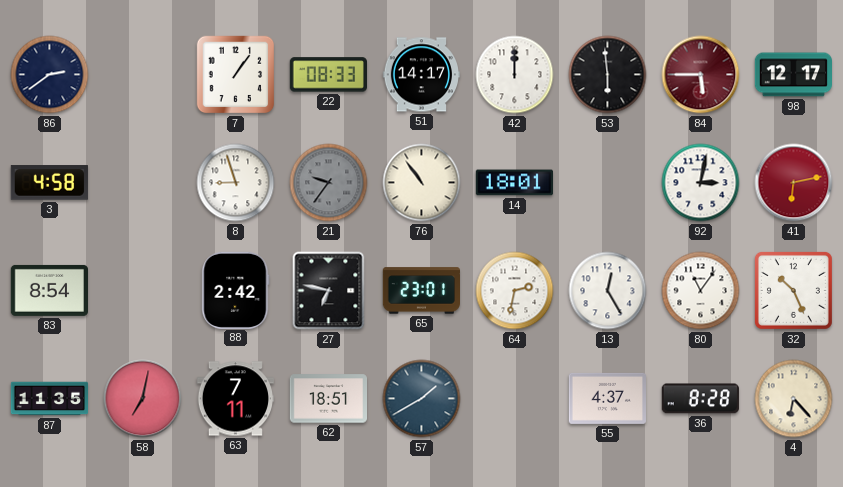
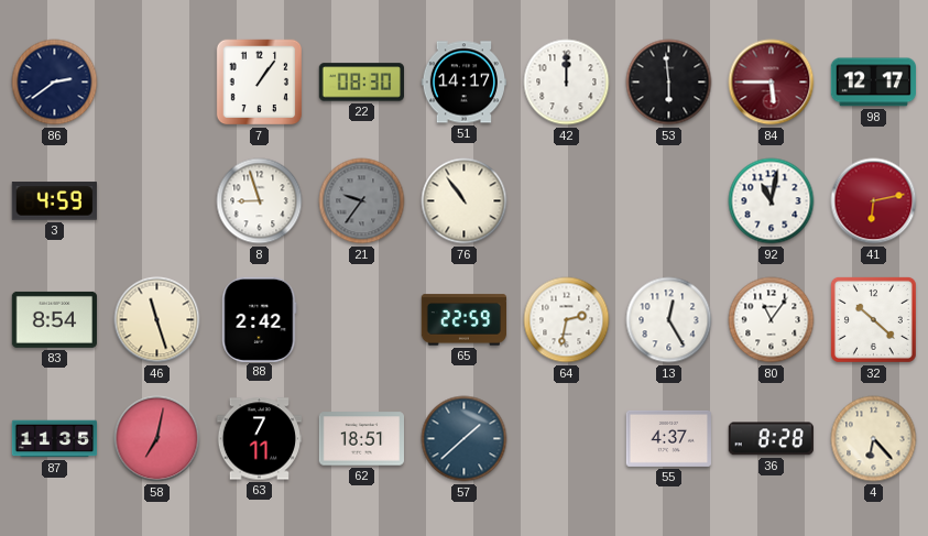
22: 08:33 -> 08:30 (361, 83)
3: 4:58 -> 4:59 (54, 201)
14: 18:01 -> none (514, 183)
92: 3:02 -> 11:02 (772, 201)
46: none -> 11:27 (157, 320)
27: 6:47 -> none (329, 291)
65: 23:01 -> 22:59 (463, 320)
32: 10:26 -> 10:22 (873, 319)
57: 1:40 -> 1:38 (465, 439)
